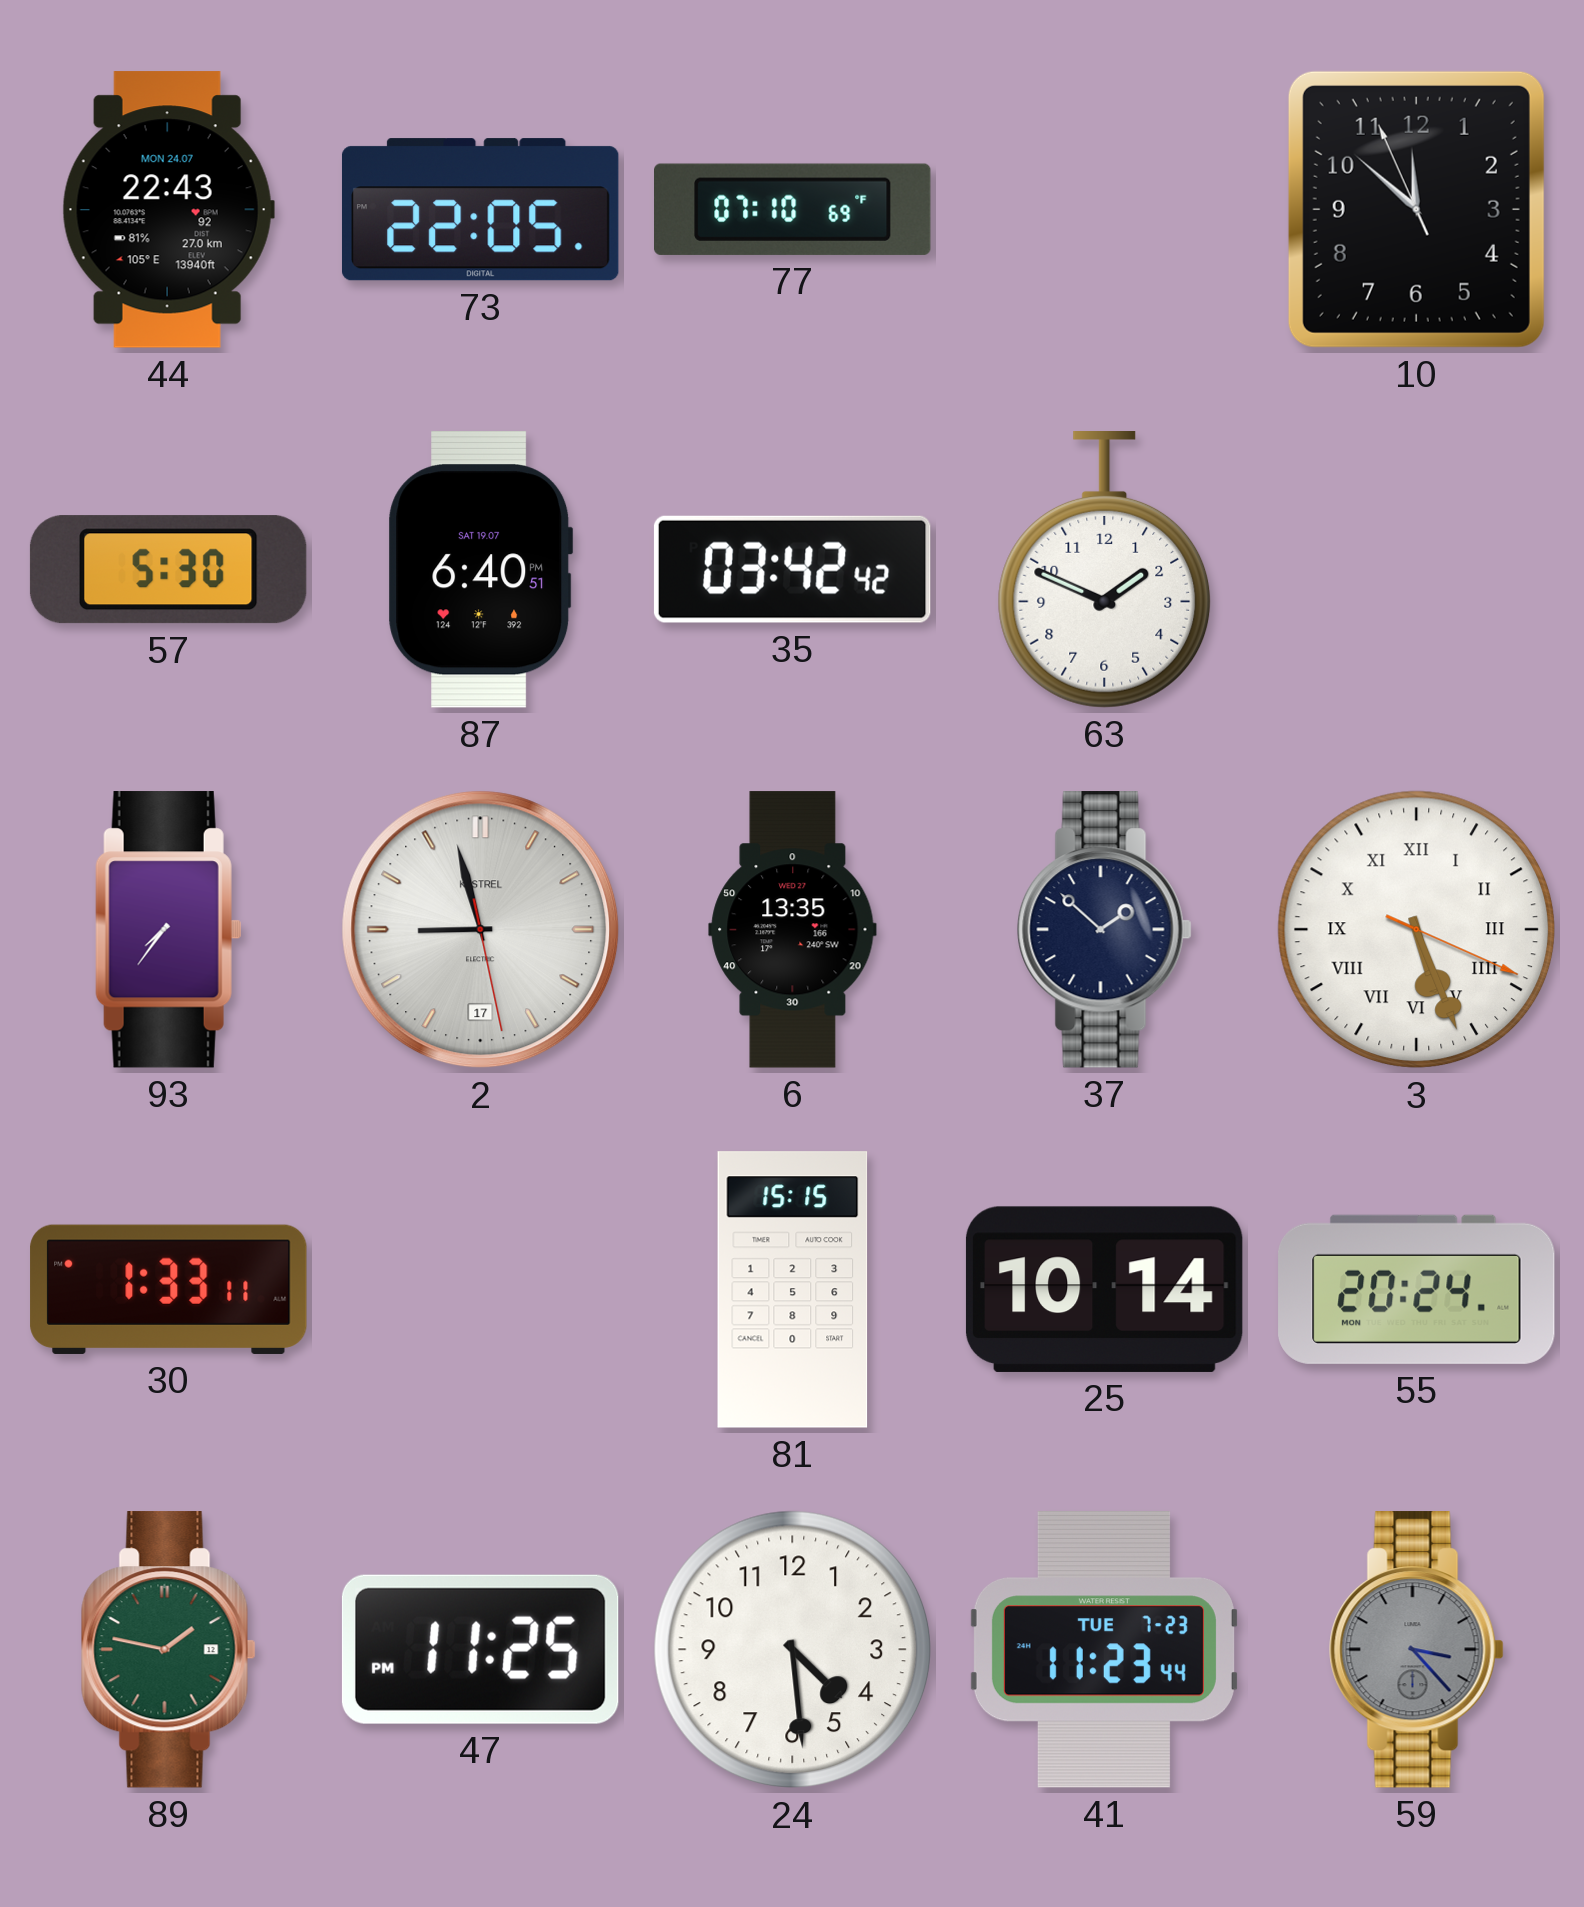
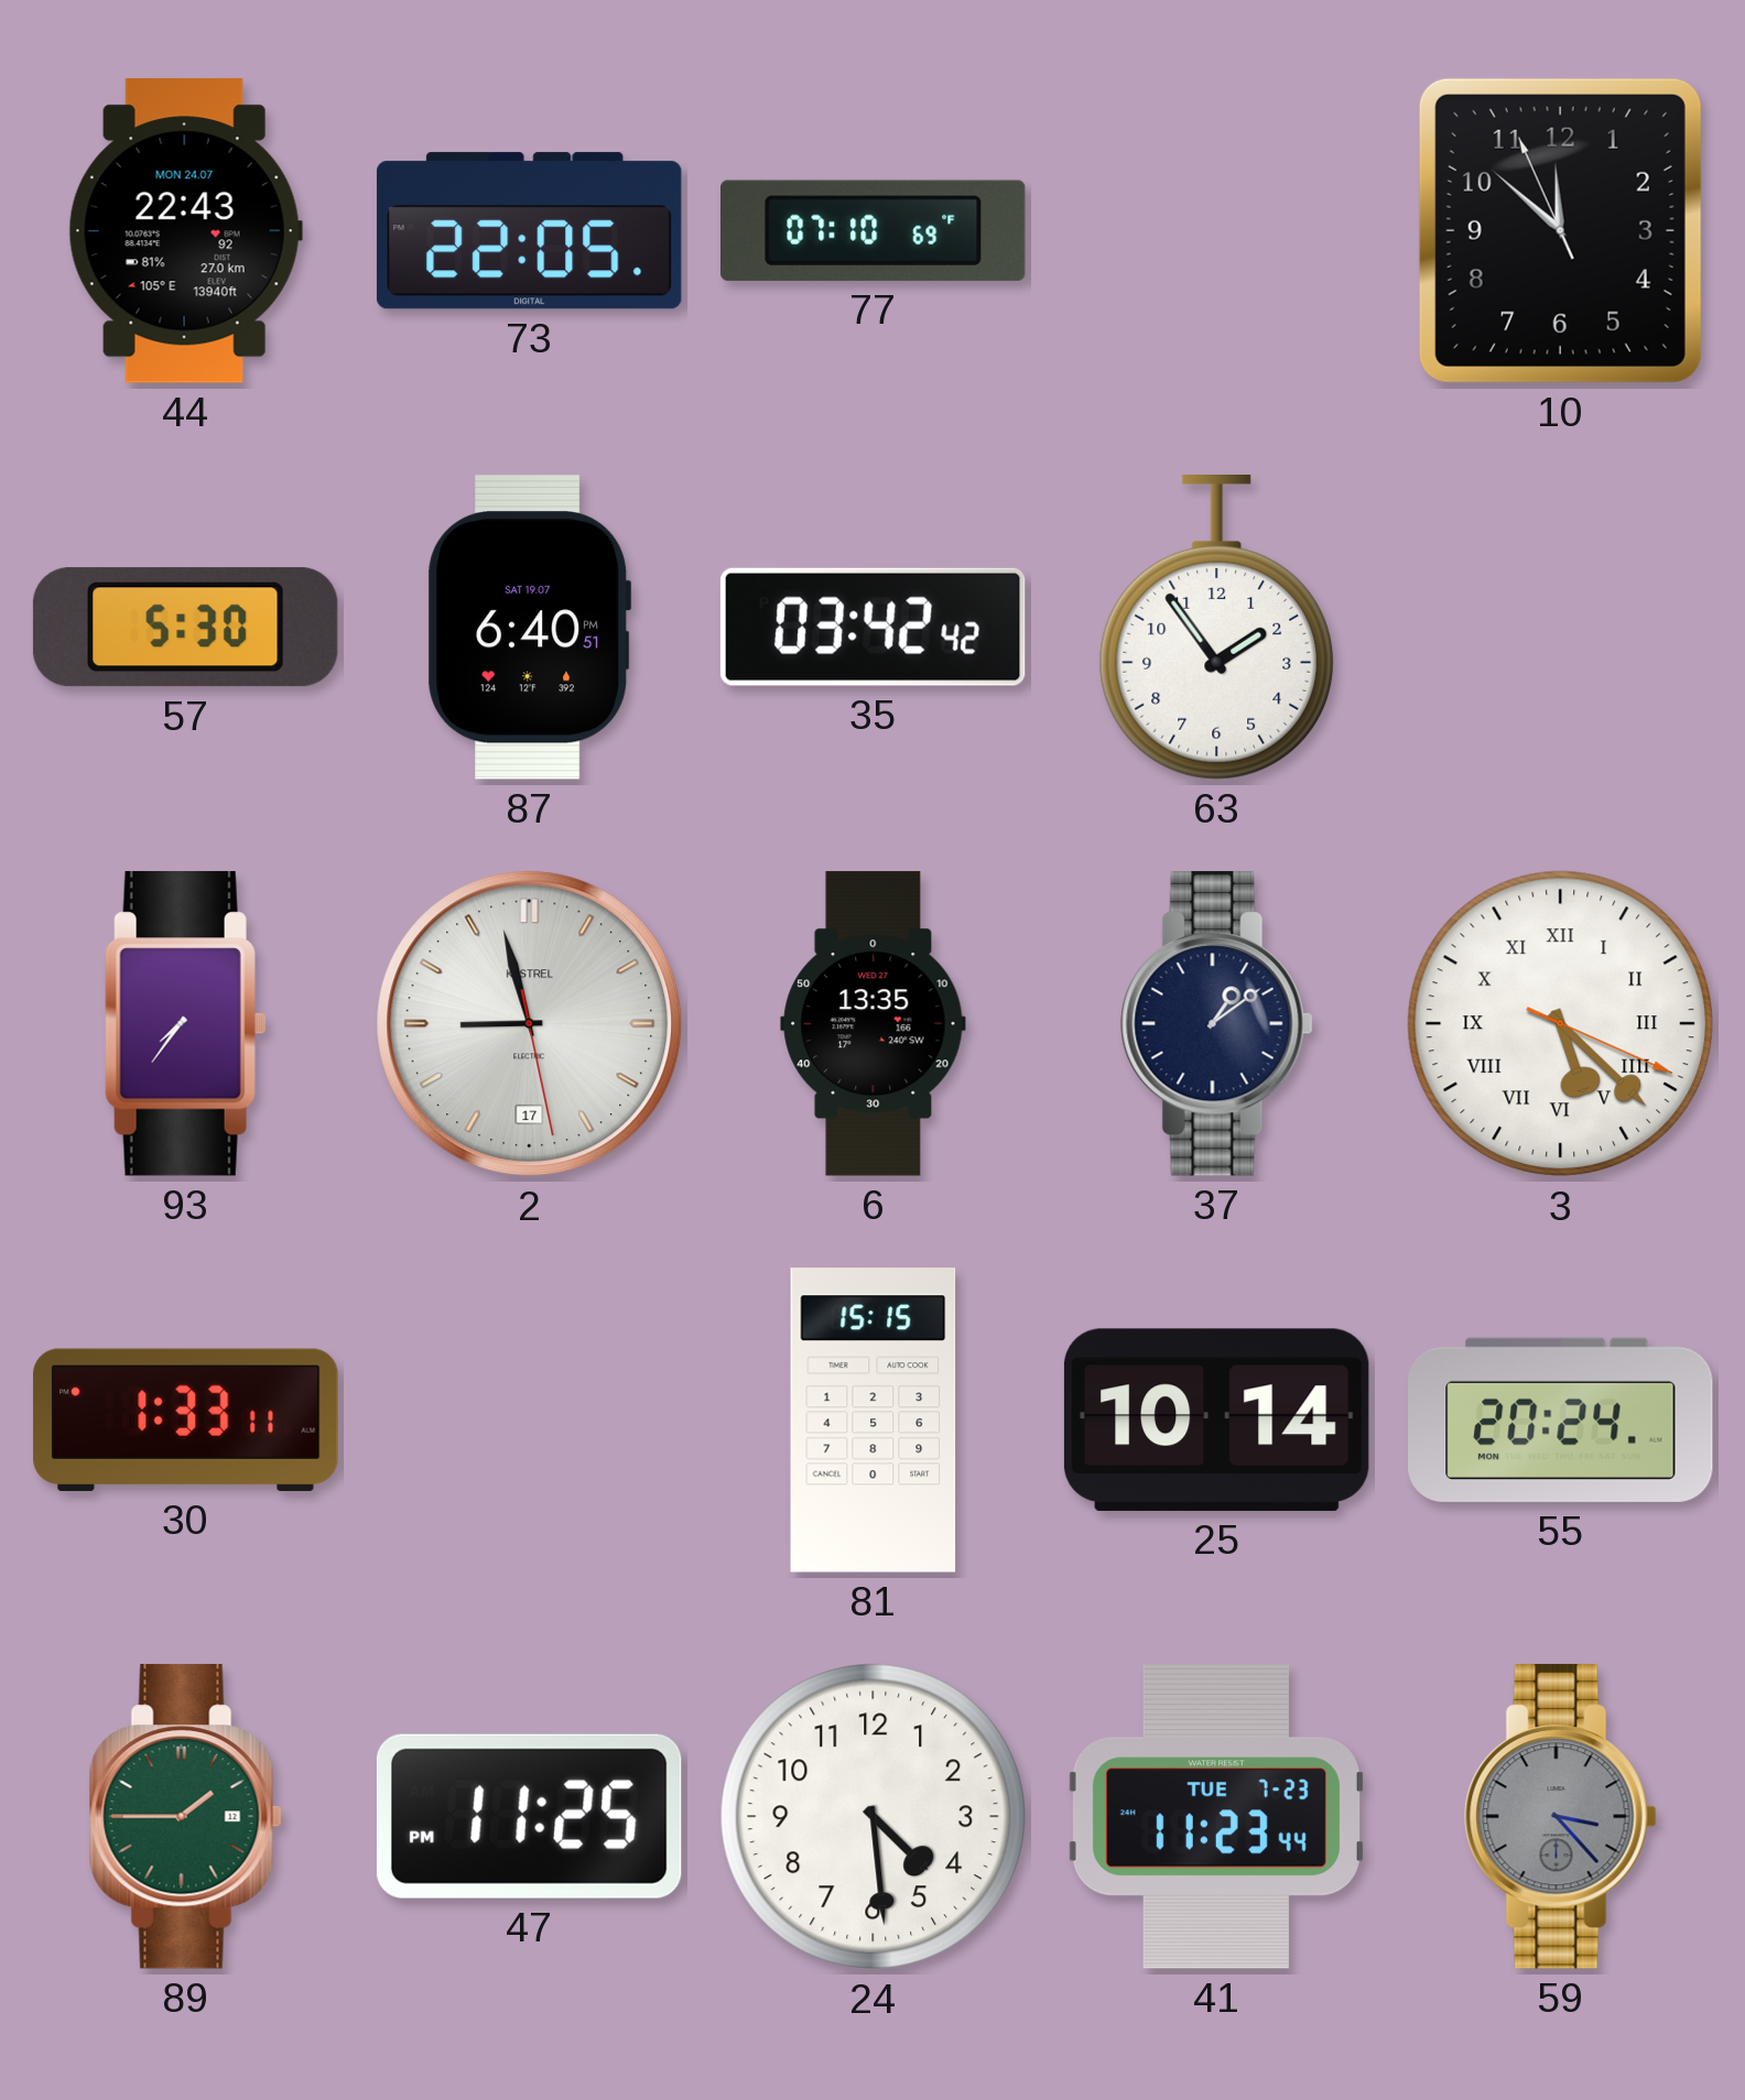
63: 1:49 -> 1:54 (1217, 628)
37: 1:52 -> 1:09 (1216, 1024)
3: 5:26 -> 5:22 (1561, 1024)
89: 1:47 -> 1:45 (185, 1817)
